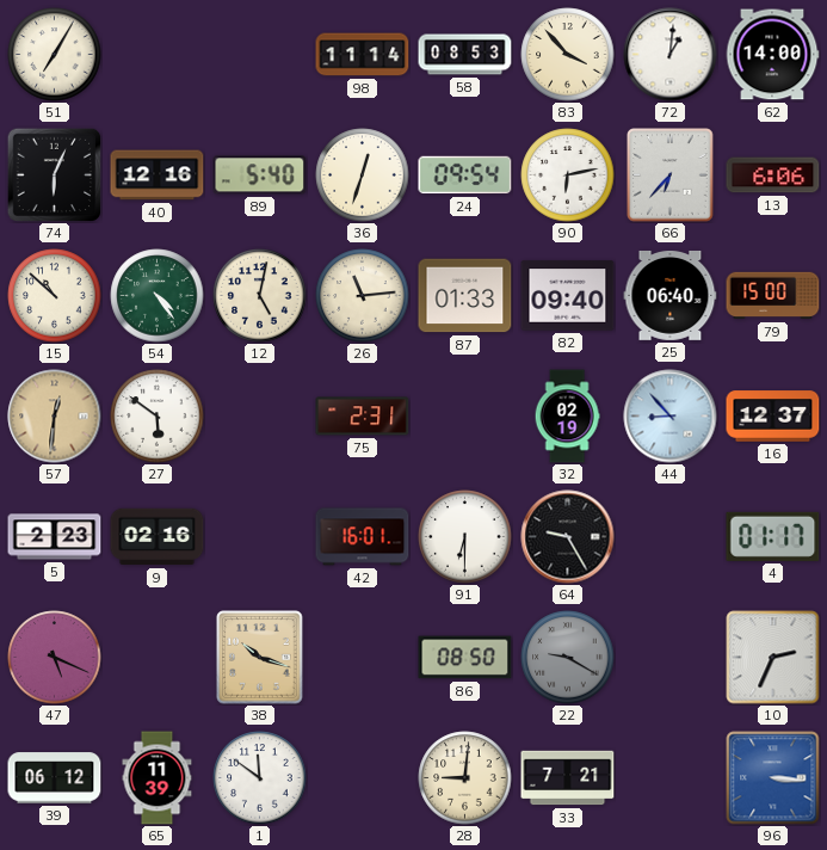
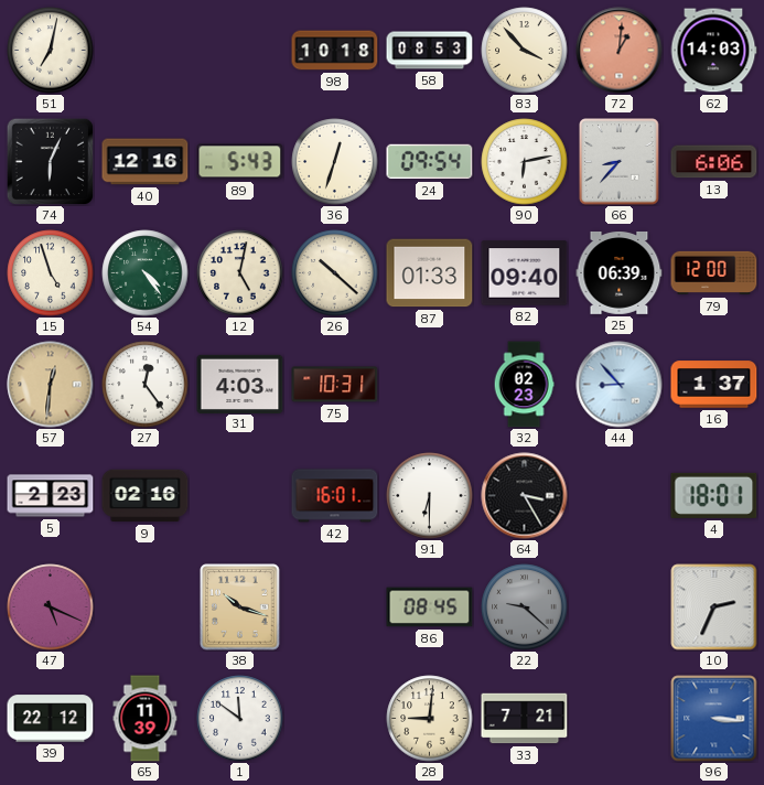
51: 7:05 -> 7:02 (51, 51)
98: 11:14 -> 10:18 (335, 51)
72 dial: white -> salmon (620, 51)
62: 14:00 -> 14:03 (713, 51)
89: 5:40 -> 5:43 (240, 162)
66: 6:37 -> 8:37 (620, 162)
15: 10:52 -> 4:57 (51, 273)
26: 11:14 -> 10:22 (335, 273)
25: 06:40 -> 06:39 (620, 272)
79: 15:00 -> 12:00 (714, 273)
27: 5:51 -> 12:24 (146, 385)
31: none -> 4:03 (240, 384)
75: 2:31 -> 10:31 (335, 385)
32: 02:19 -> 02:23 (524, 385)
16: 12:37 -> 1:37 (714, 385)
64: 9:25 -> 3:25 (525, 496)
4: 01:17 -> 18:01 (714, 495)
86: 08:50 -> 08:45 (430, 607)
22: 9:20 -> 9:22 (525, 607)
39: 06:12 -> 22:12 (51, 719)
